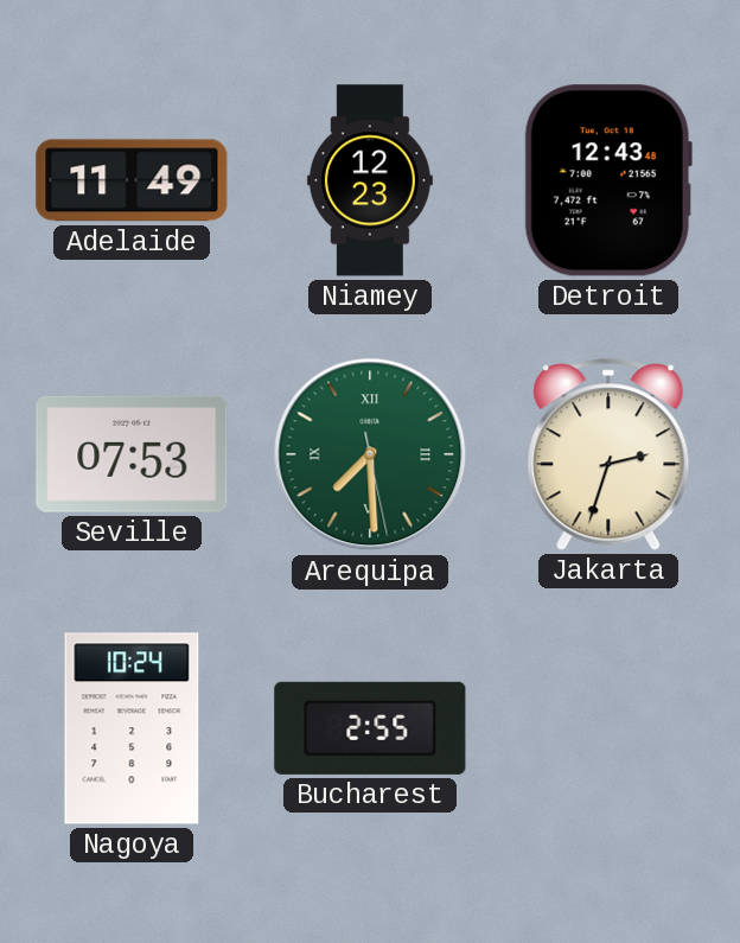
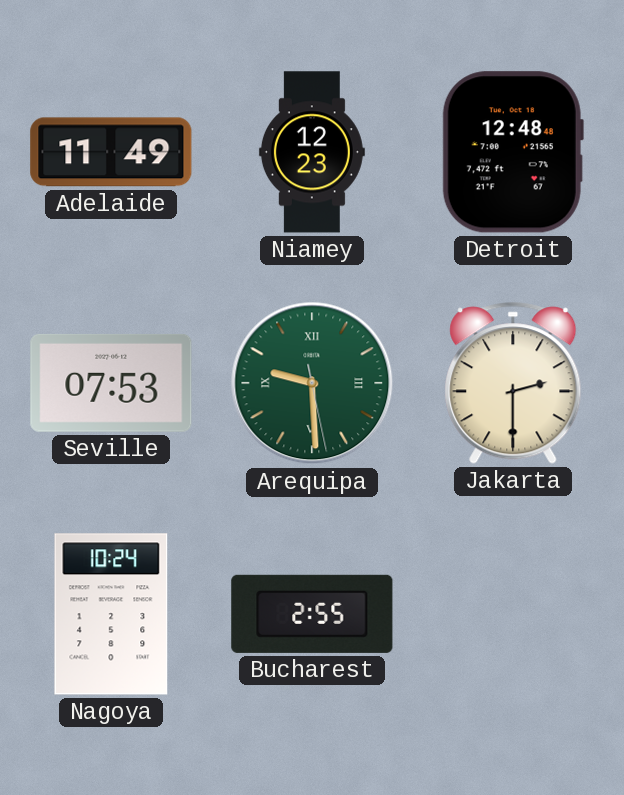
Detroit: 12:43 -> 12:48 (513, 152)
Arequipa: 7:29 -> 9:29 (312, 383)
Jakarta: 2:33 -> 2:30 (513, 383)
